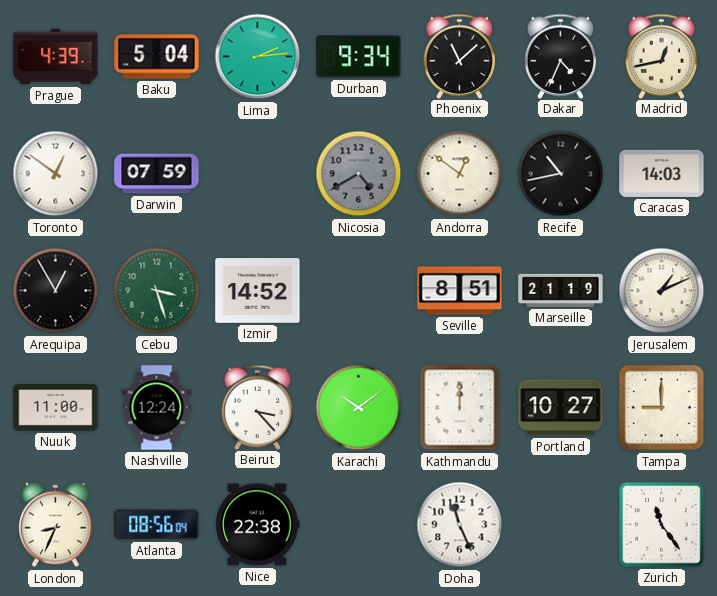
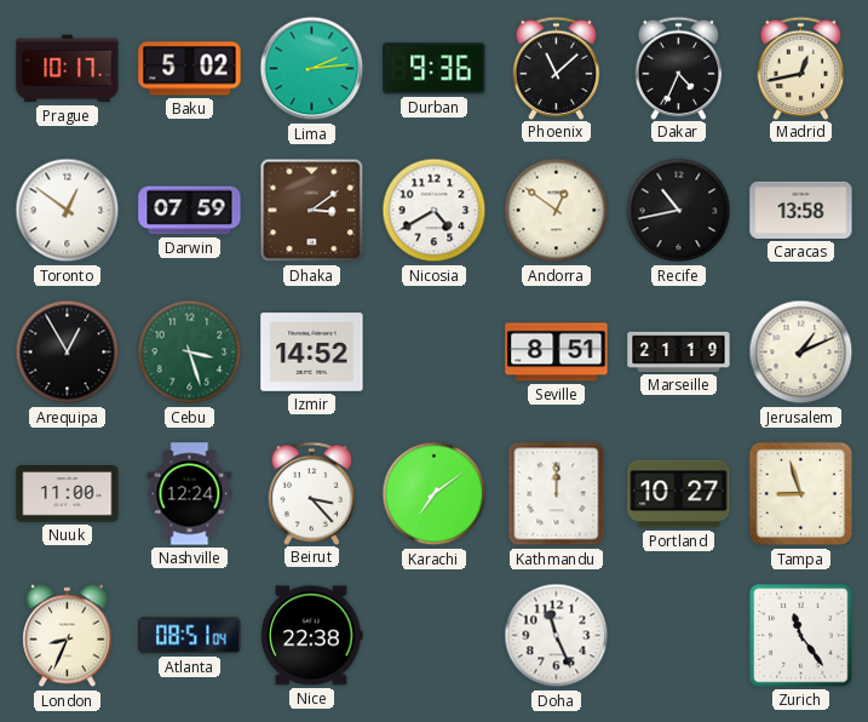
Prague: 4:39 -> 10:17 (68, 69)
Baku: 5:04 -> 5:02 (190, 69)
Durban: 9:34 -> 9:36 (435, 69)
Dhaka: none -> 3:09 (312, 211)
Nicosia dial: grey -> white (435, 211)
Caracas: 14:03 -> 13:58 (801, 210)
Karachi: 10:09 -> 7:09 (435, 494)
Tampa: 9:00 -> 8:57 (801, 494)
Atlanta: 08:56 -> 08:51 (190, 636)
